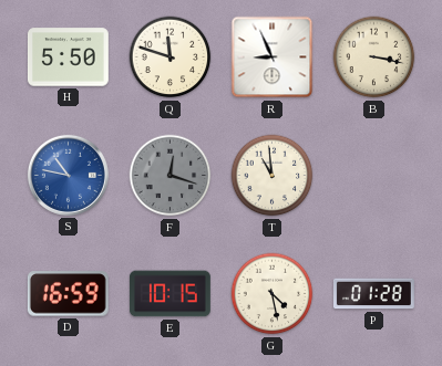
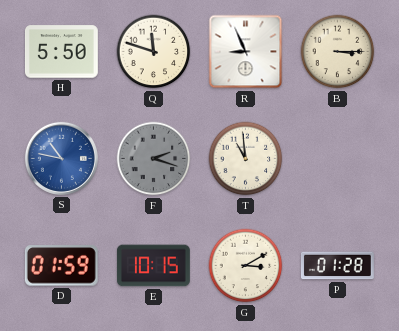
B: 3:17 -> 3:15 (338, 52)
F: 12:18 -> 2:18 (154, 159)
D: 16:59 -> 01:59 (61, 266)
G: 4:28 -> 3:10 (246, 266)
